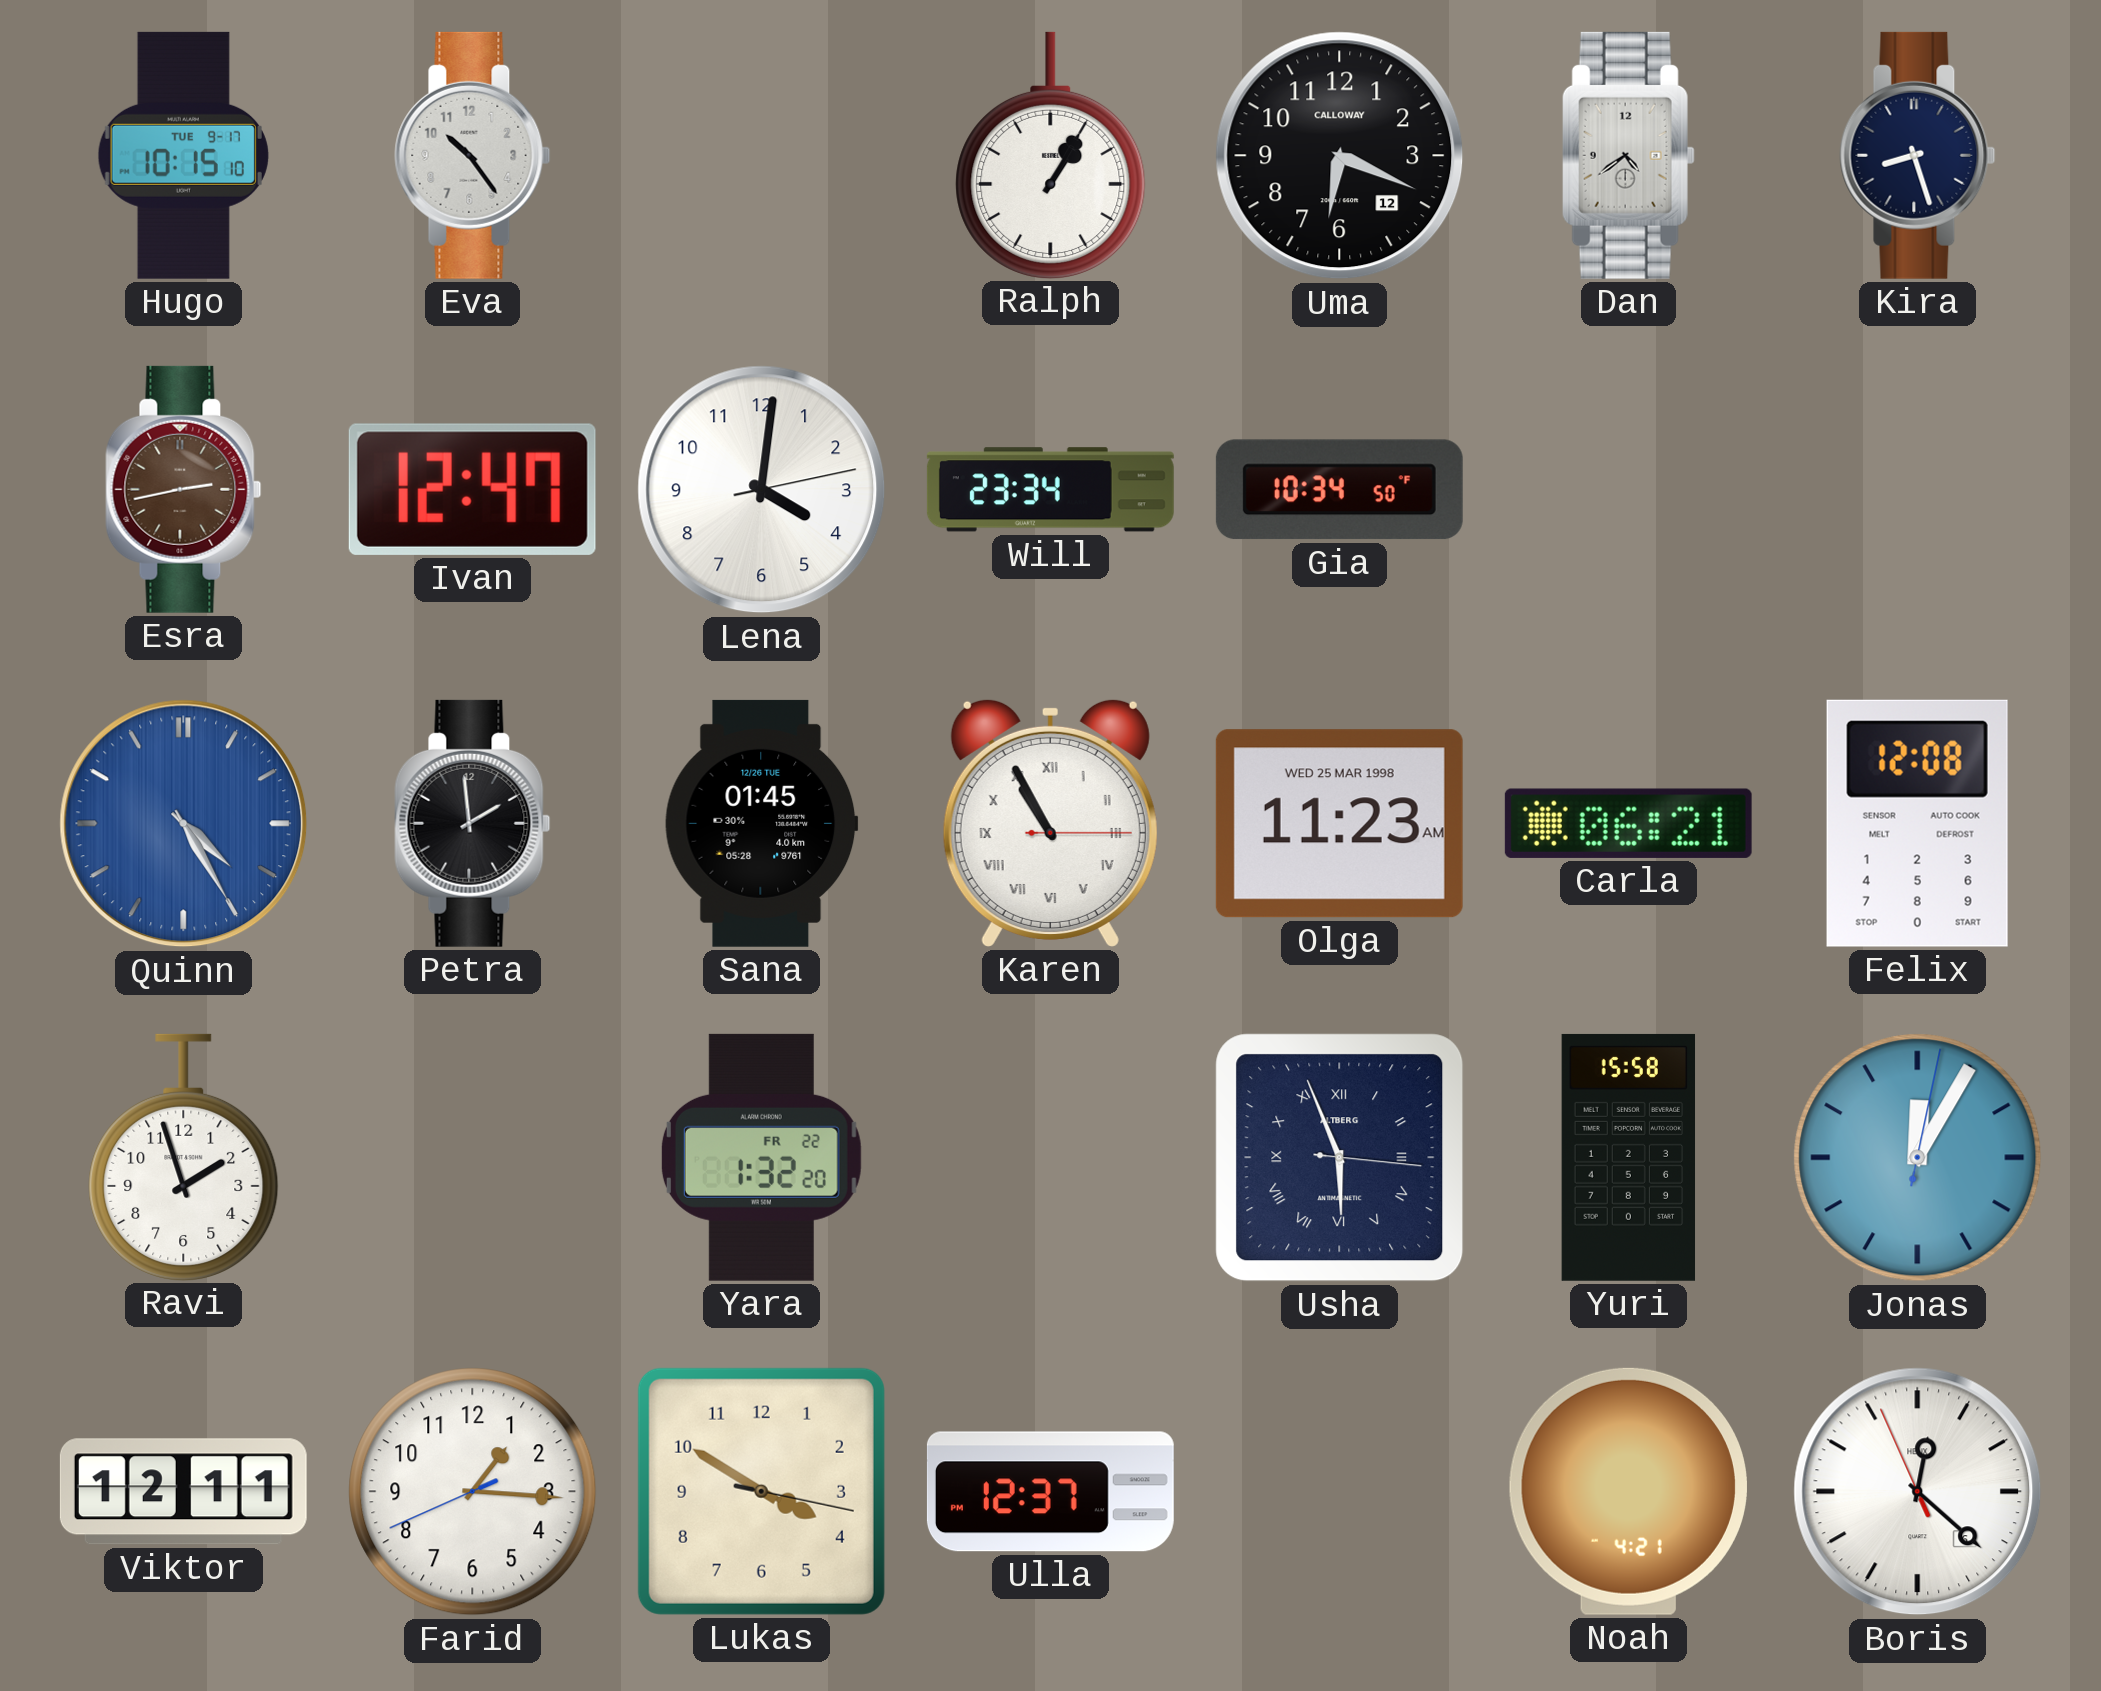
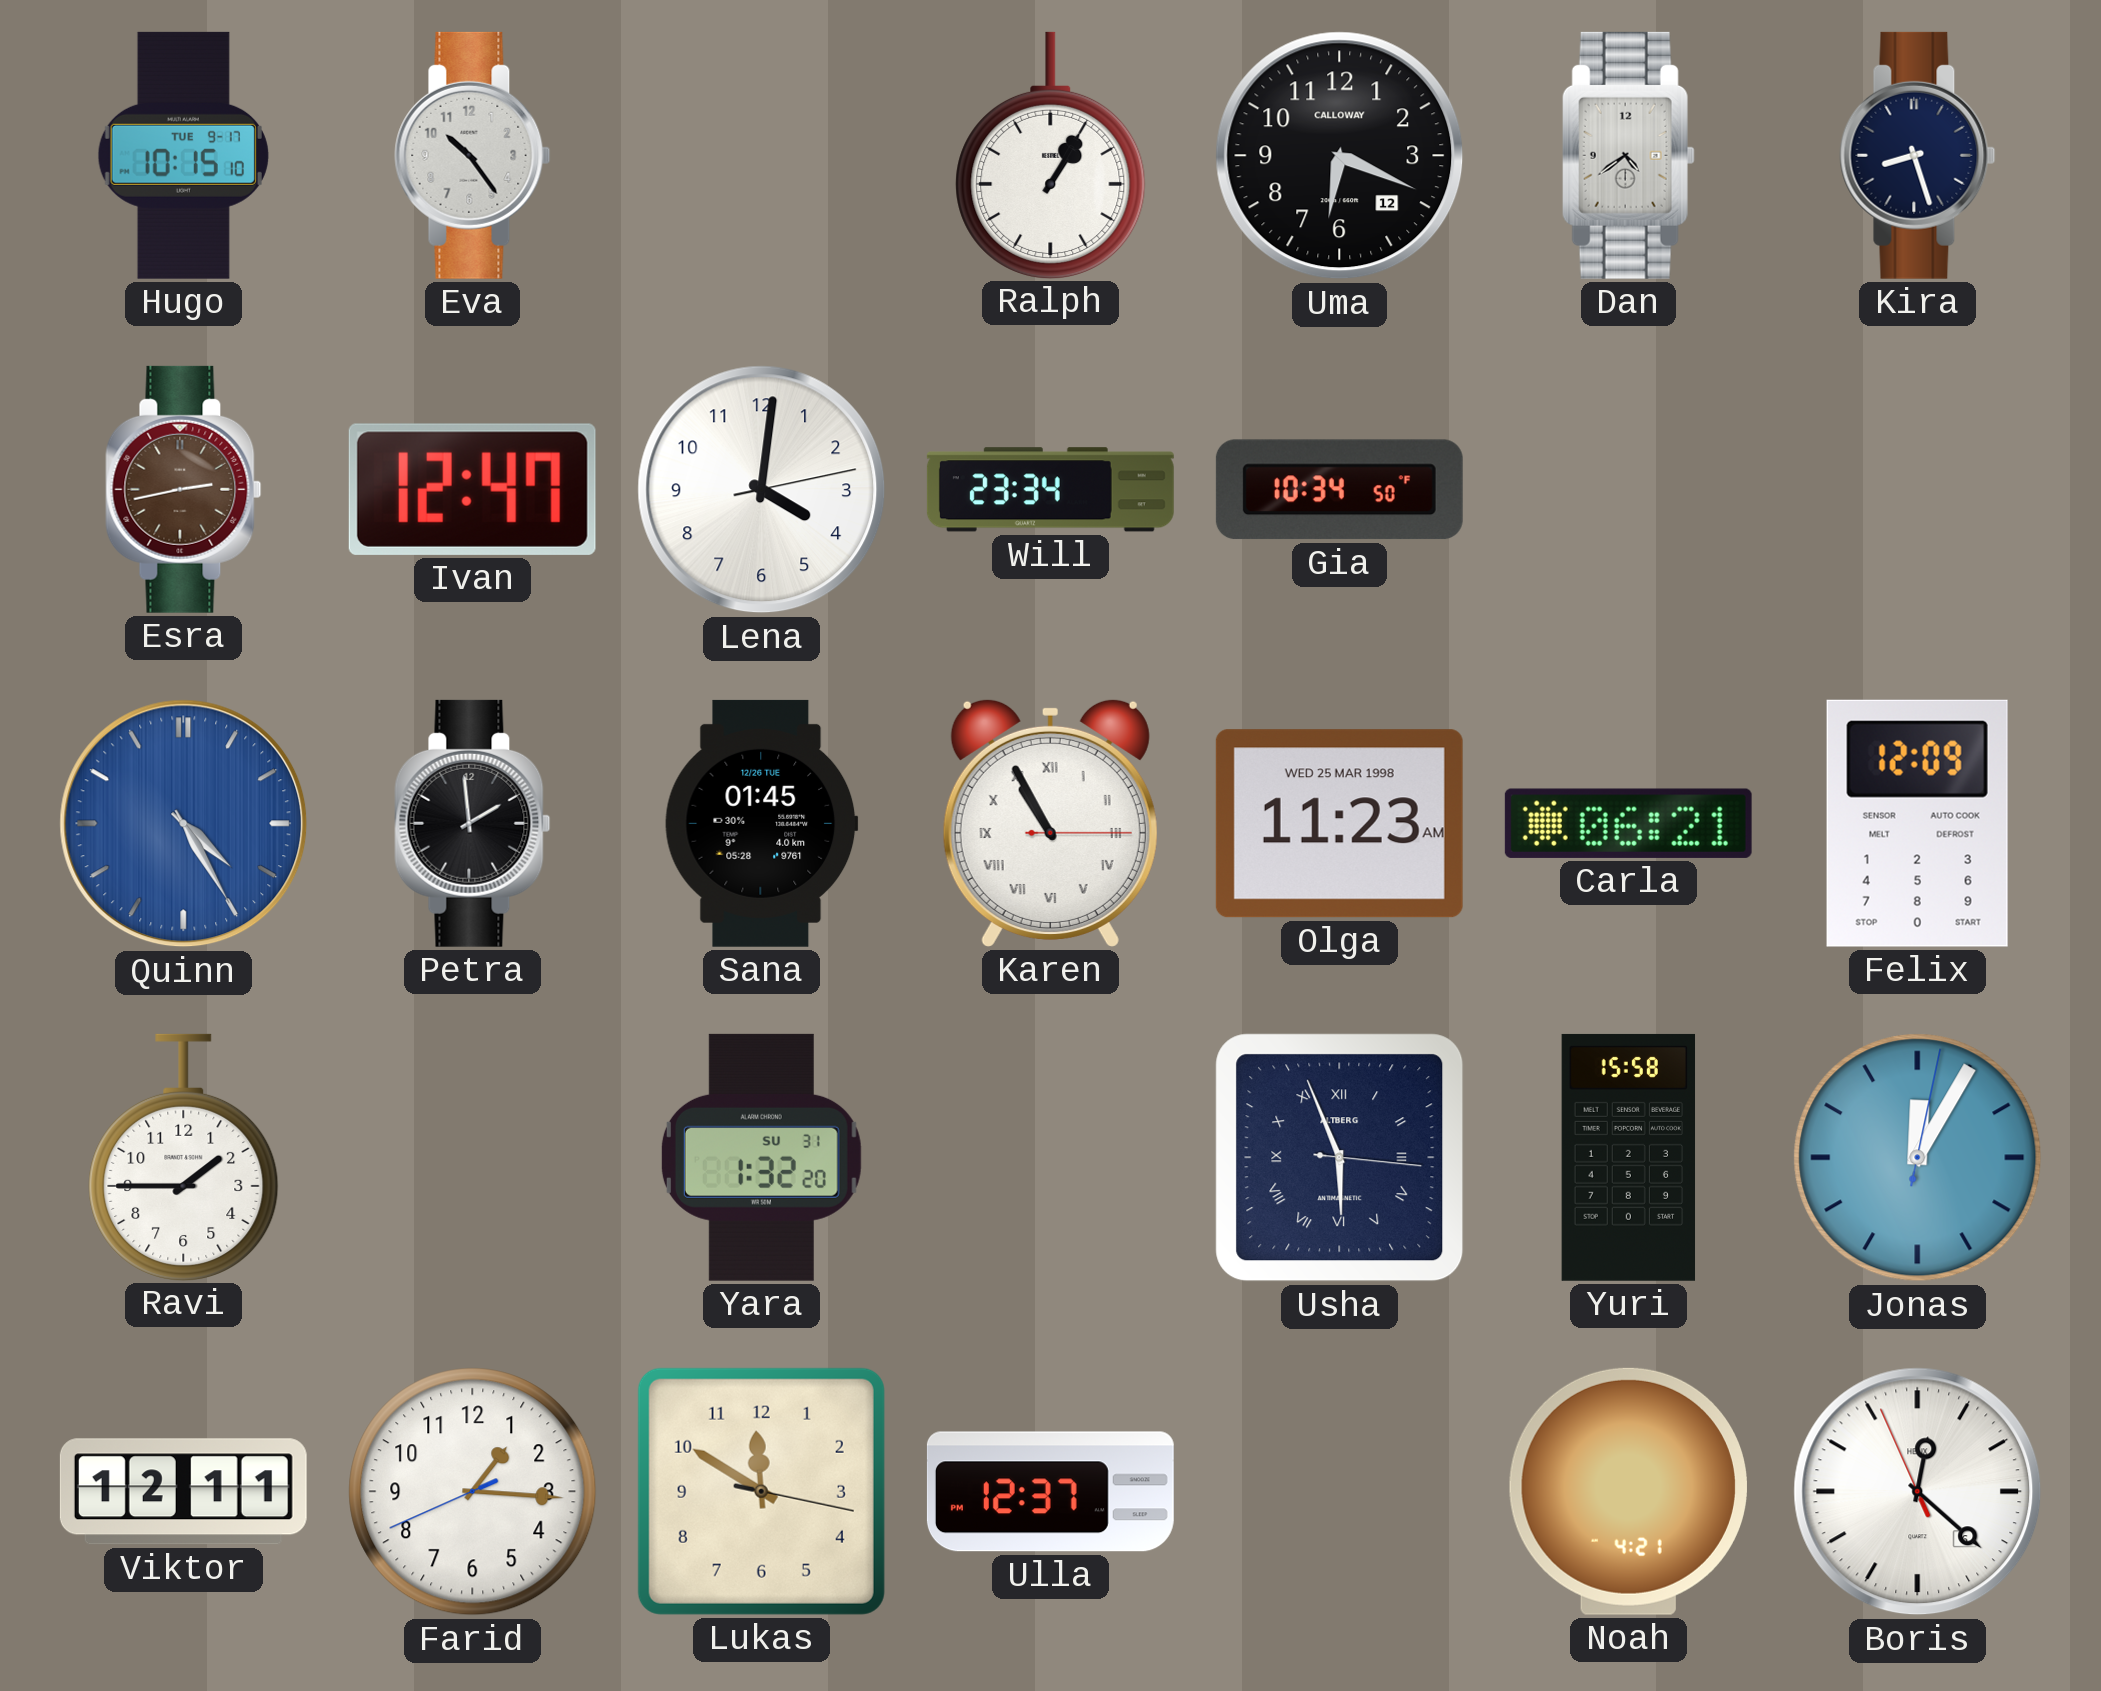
Felix: 12:08 -> 12:09 (1917, 823)
Ravi: 1:57 -> 1:45 (184, 1157)
Yara date: FR 22 -> SU 31 (761, 1157)
Lukas: 3:50 -> 11:50 (761, 1491)
